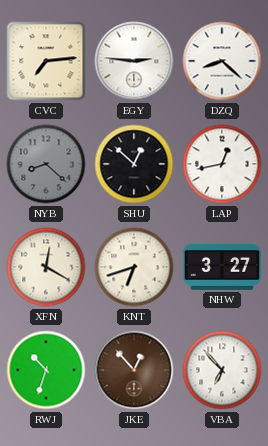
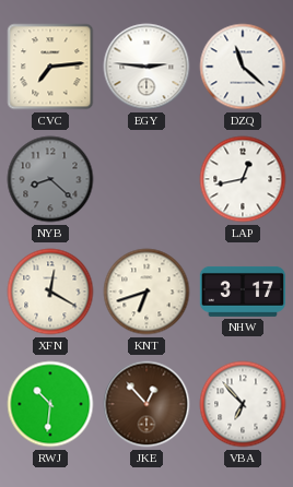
DZQ: 8:22 -> 11:22 (243, 67)
SHU: 12:52 -> none (134, 164)
NHW: 3:27 -> 3:17 (242, 292)
RWJ: 10:33 -> 10:31 (50, 404)
